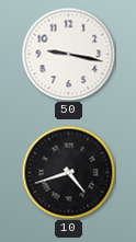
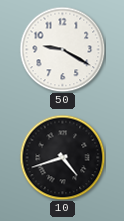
50: 9:17 -> 9:20 (62, 49)
